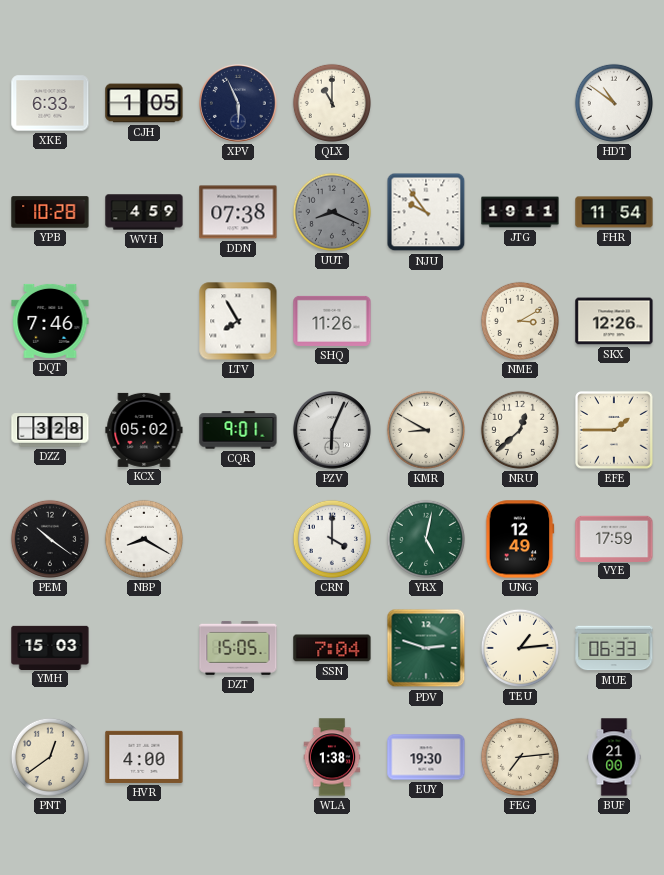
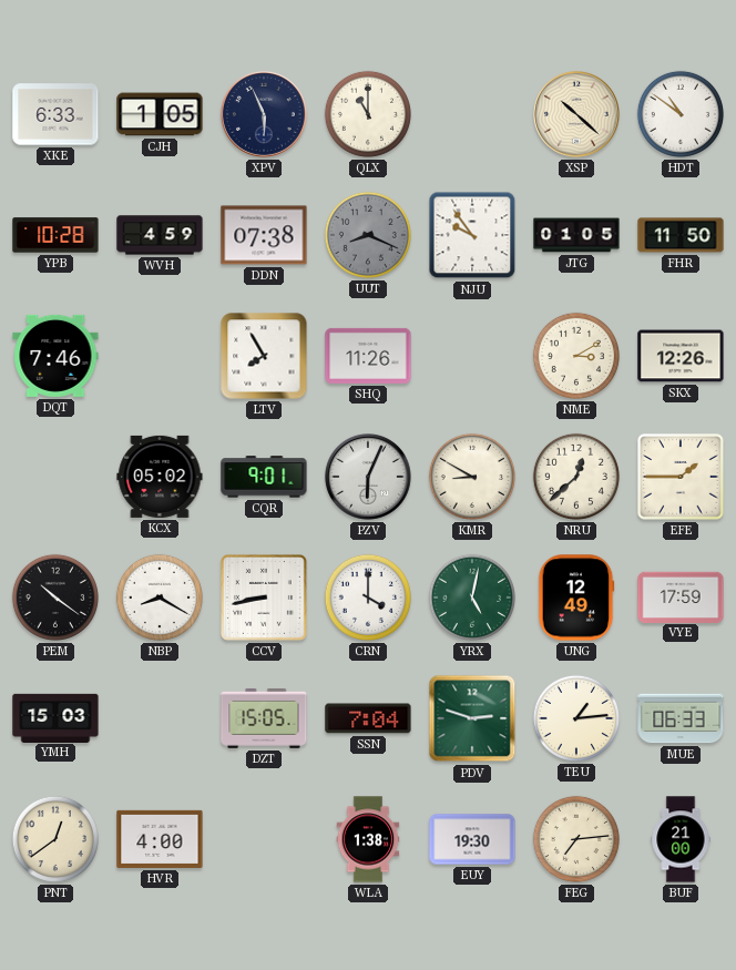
XSP: none -> 10:22 (577, 115)
JTG: 19:11 -> 01:05 (576, 235)
FHR: 11:54 -> 11:50 (681, 235)
DZZ: 3:28 -> none (50, 430)
CCV: none -> 8:43 (264, 598)
